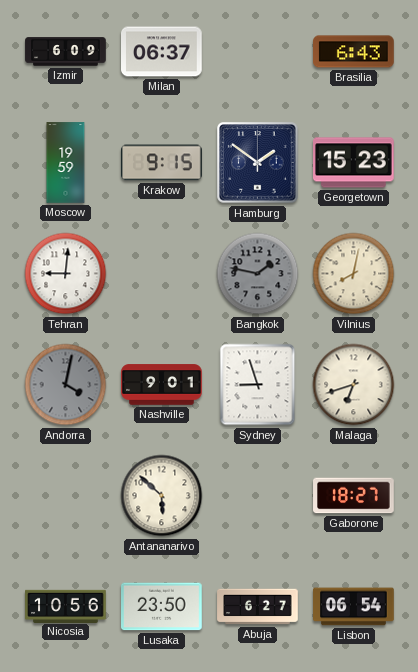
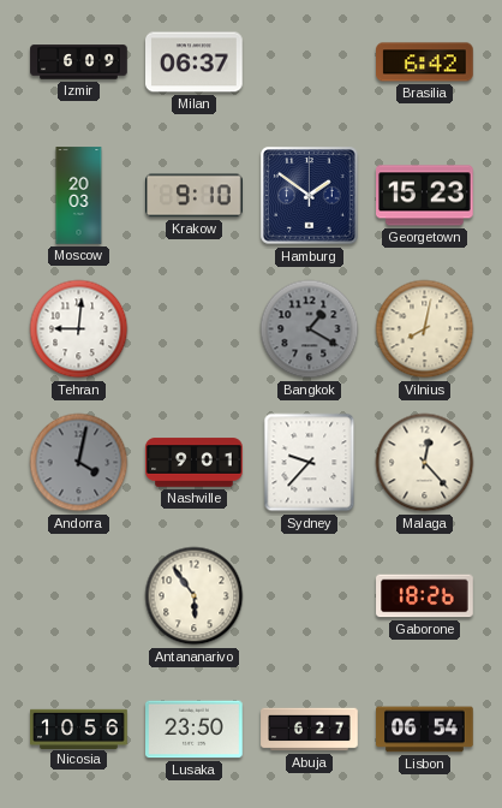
Brasilia: 6:43 -> 6:42 (425, 63)
Moscow: 19:59 -> 20:03 (79, 196)
Krakow: 9:15 -> 9:10 (195, 196)
Bangkok: 1:47 -> 1:20 (310, 329)
Sydney: 8:57 -> 9:37 (310, 463)
Malaga: 6:42 -> 12:23 (425, 463)
Antananarivo: 5:52 -> 5:54 (195, 596)
Gaborone: 18:27 -> 18:26 (425, 596)
